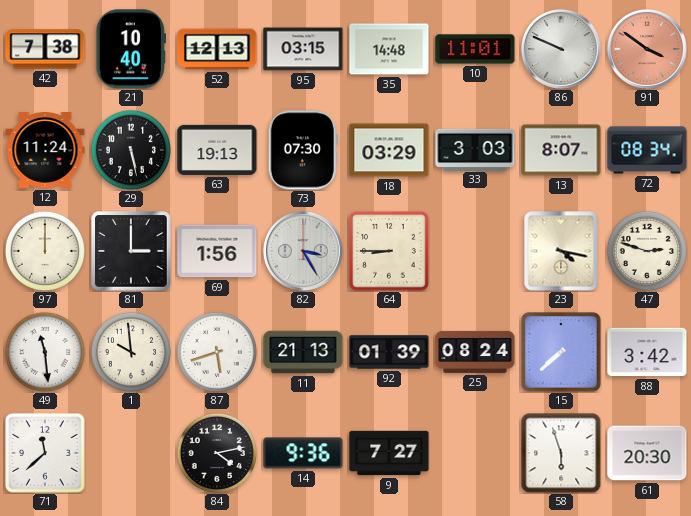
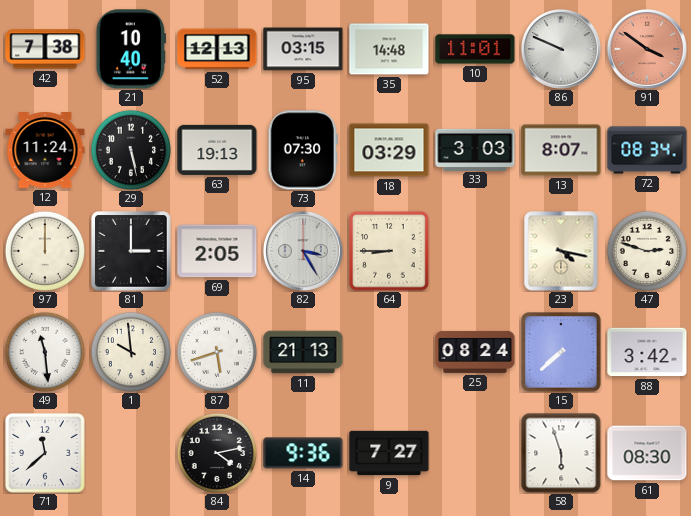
69: 1:56 -> 2:05 (217, 251)
92: 01:39 -> none (389, 352)
61: 20:30 -> 08:30 (647, 453)
